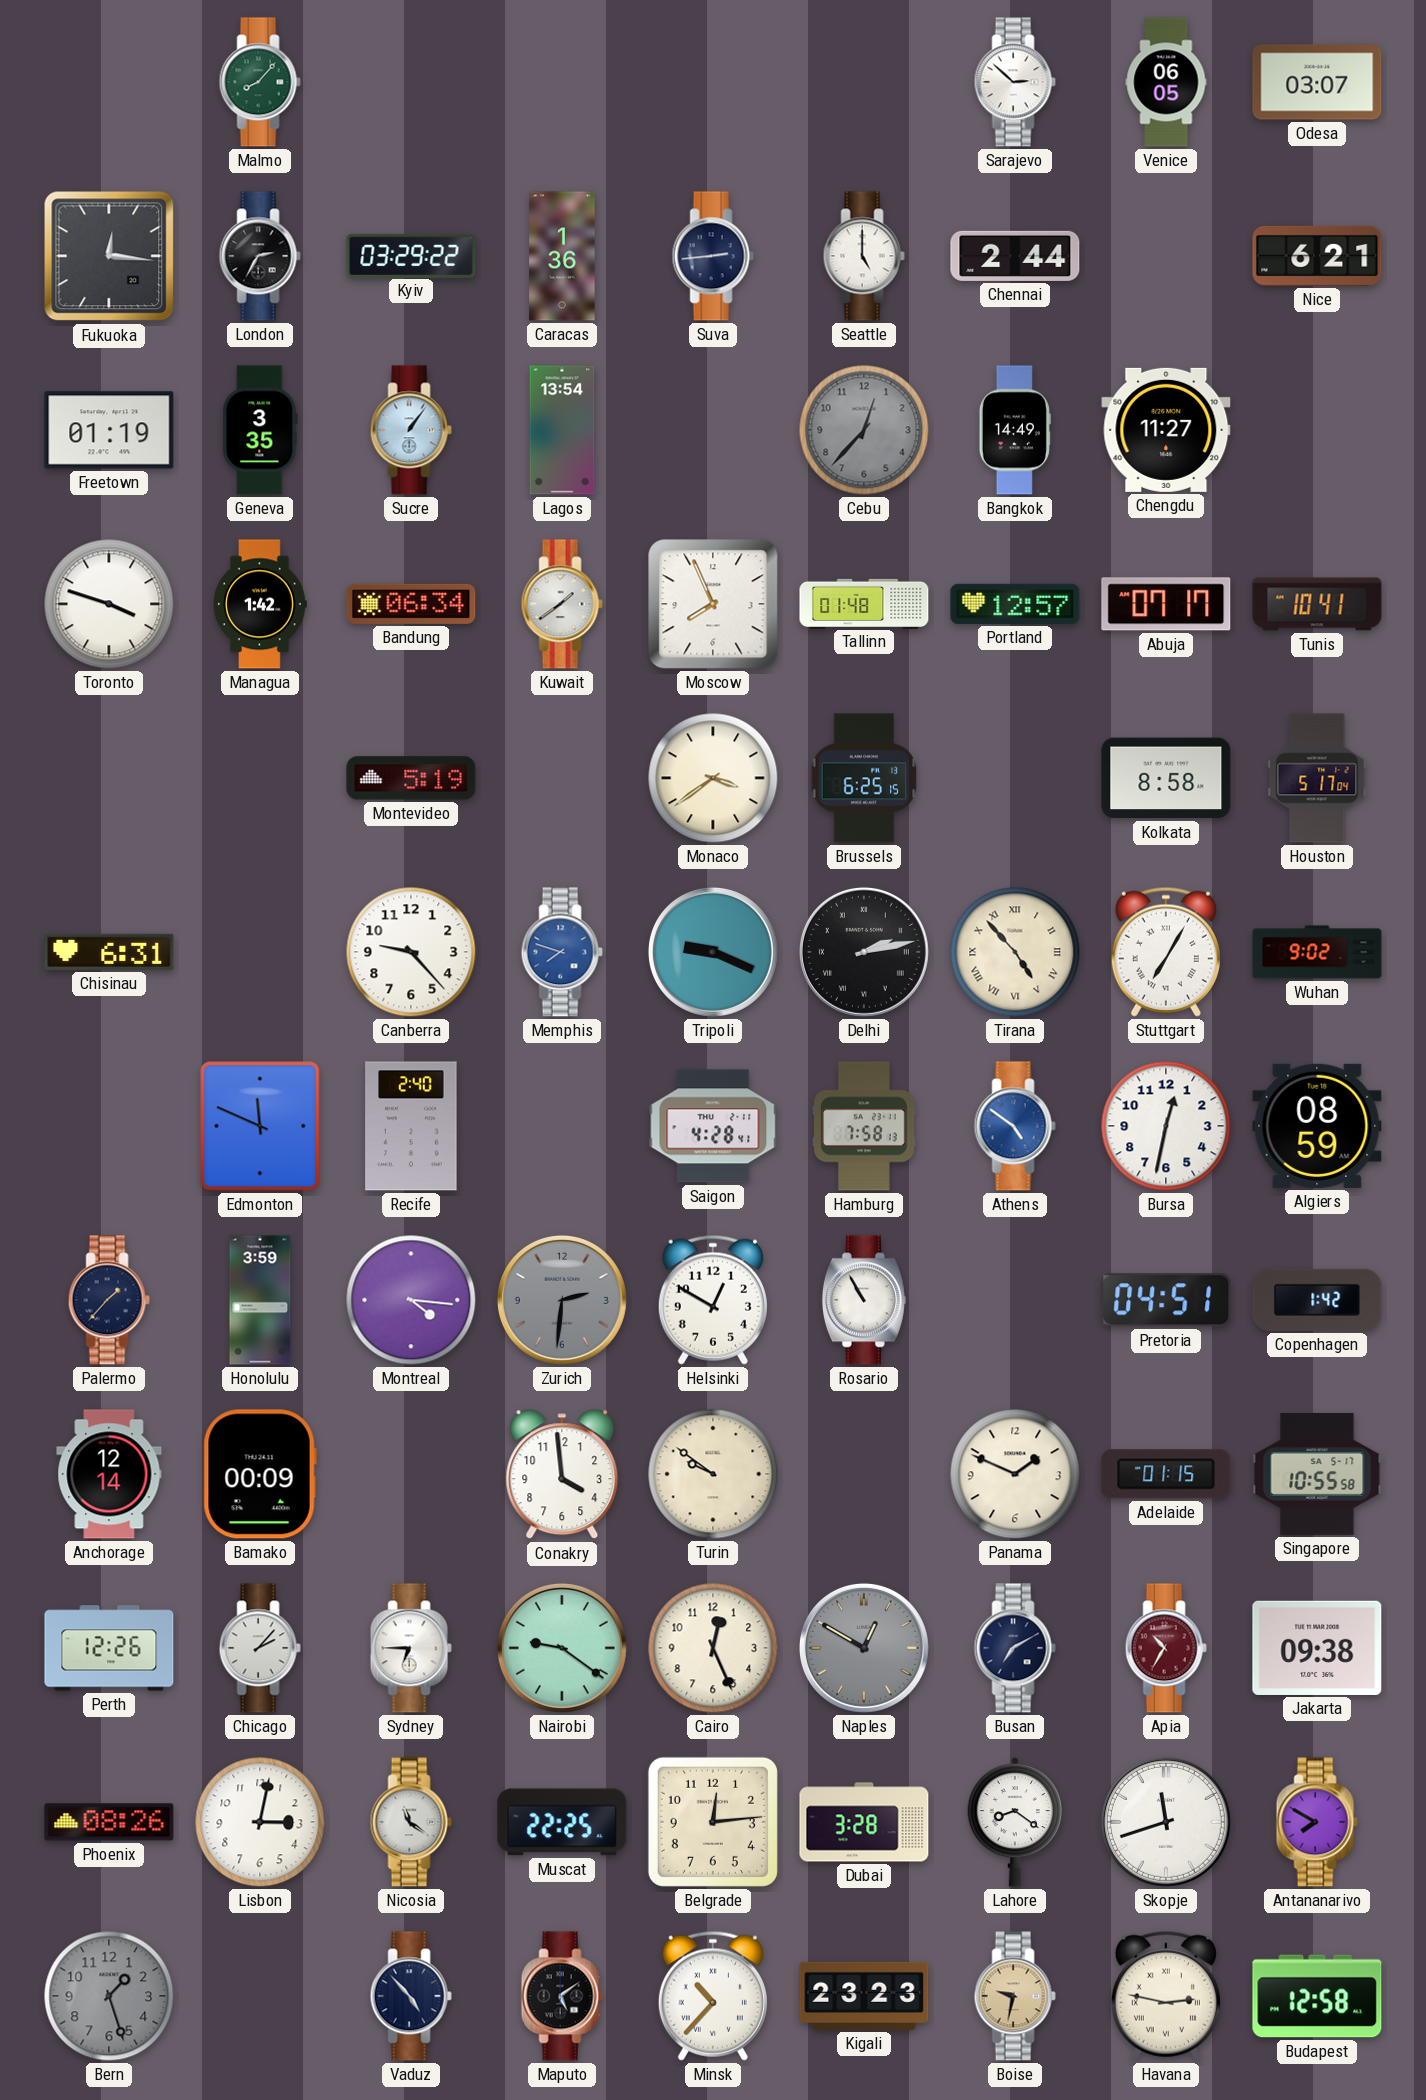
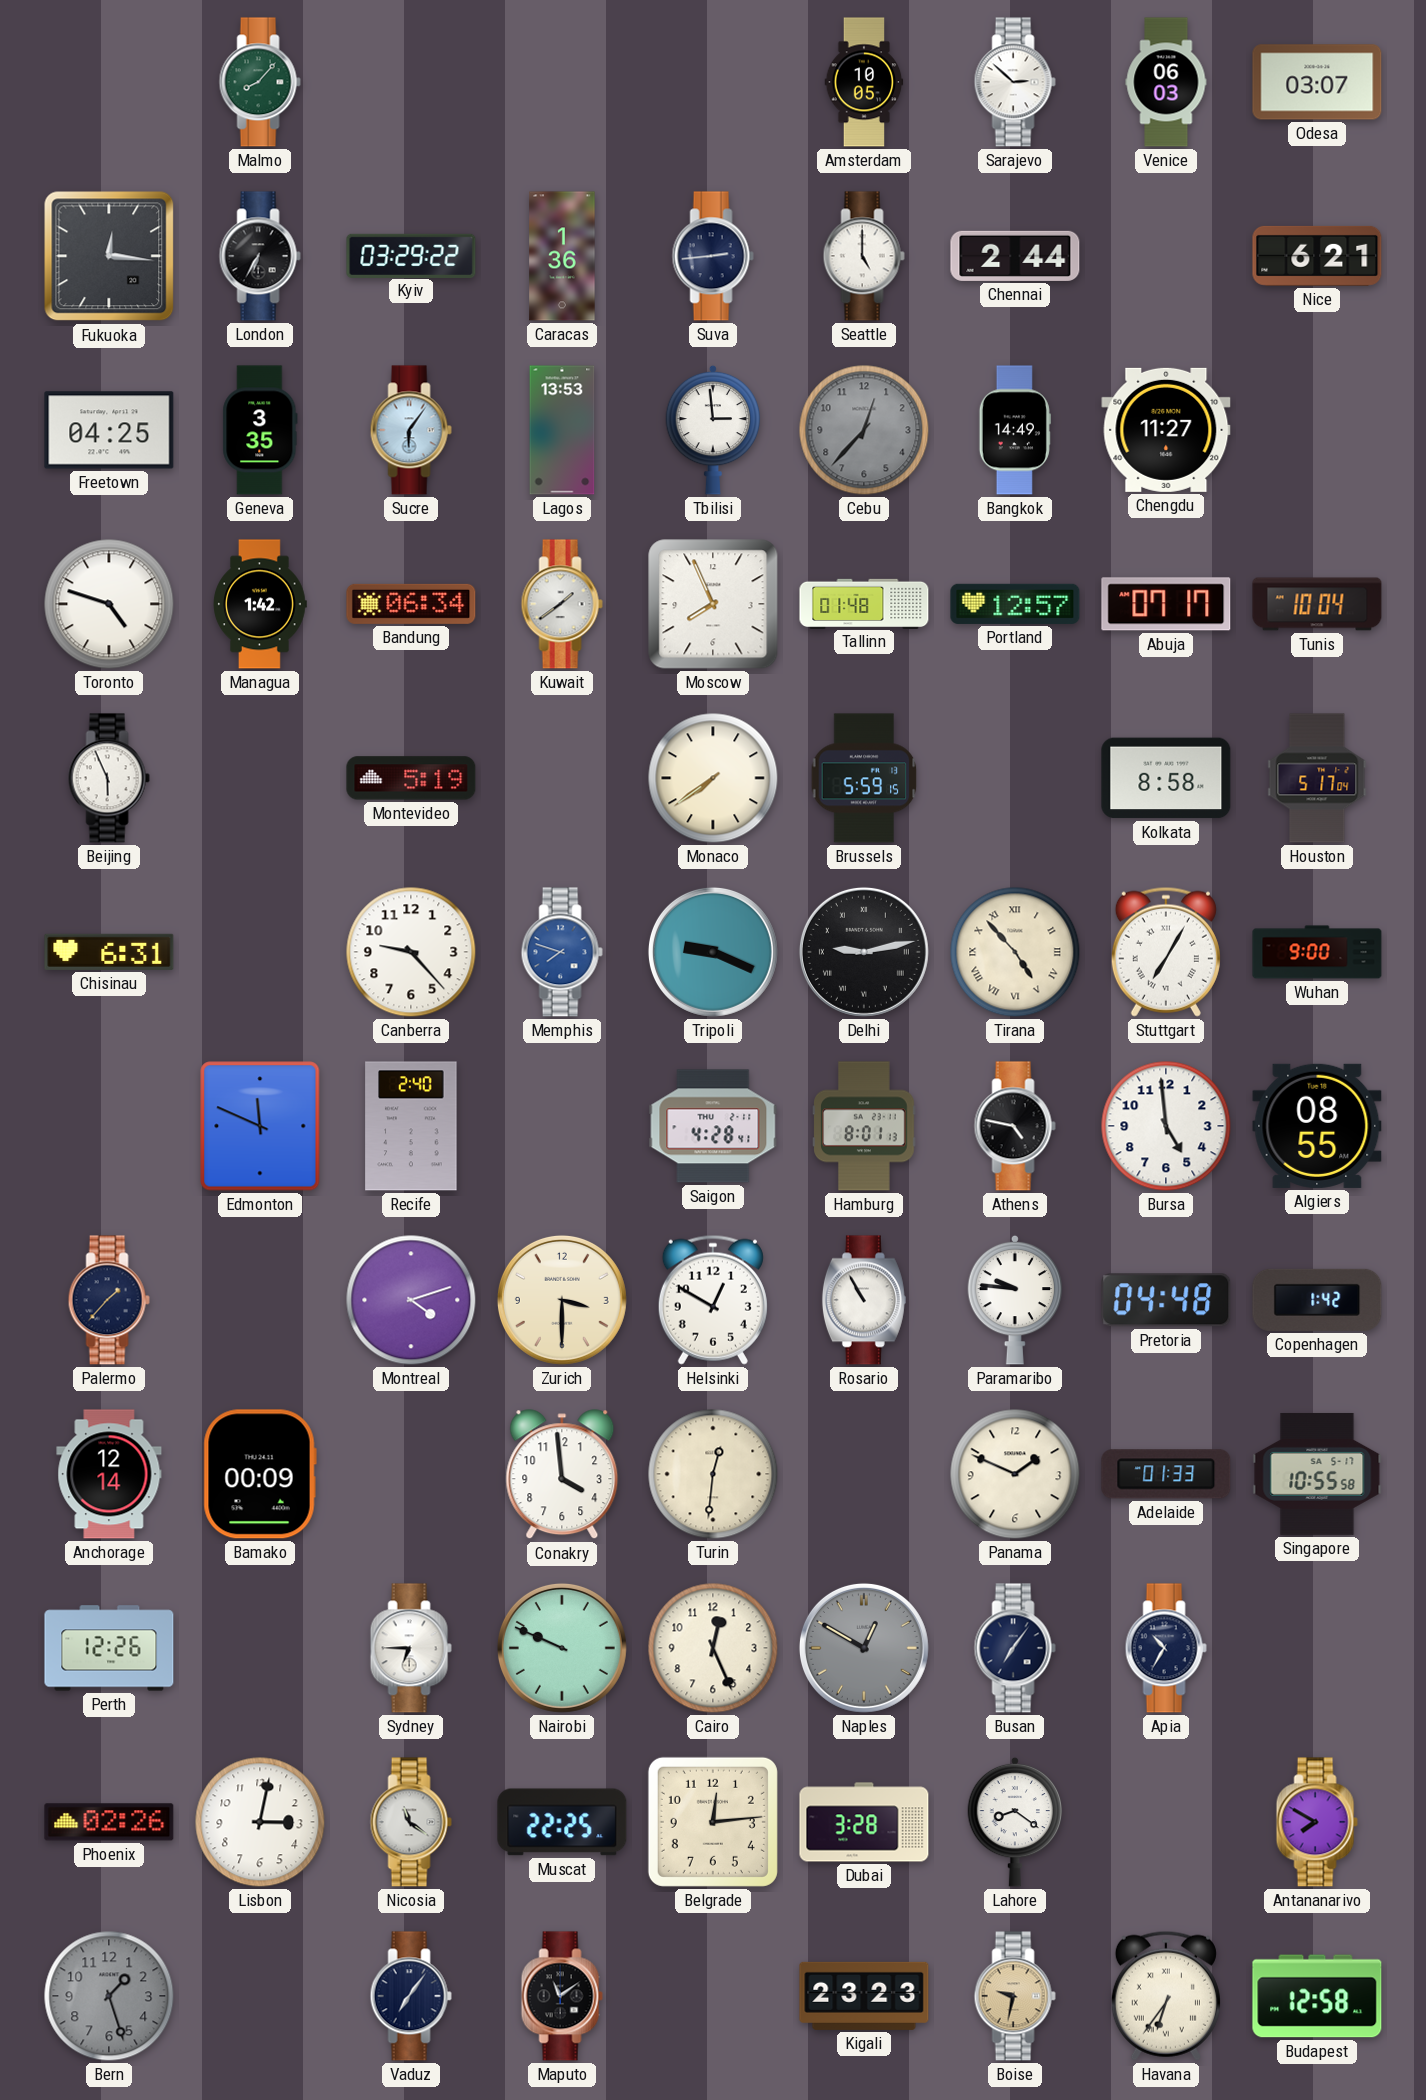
Amsterdam: none -> 10:05 (864, 82)
Venice: 06:05 -> 06:03 (1166, 82)
London: 2:35 -> 6:35 (260, 256)
Freetown: 01:19 -> 04:25 (109, 430)
Sucre: 1:06 -> 6:06 (411, 430)
Lagos: 13:54 -> 13:53 (562, 430)
Tbilisi: none -> 2:59 (713, 430)
Toronto: 3:48 -> 4:48 (109, 604)
Tunis: 10:41 -> 10:04 (1317, 604)
Beijing: none -> 5:56 (109, 778)
Monaco: 3:39 -> 7:39 (713, 778)
Brussels: 6:25 -> 5:59 (864, 778)
Delhi: 2:13 -> 9:13 (864, 952)
Wuhan: 9:02 -> 9:00 (1317, 952)
Hamburg: 7:58 -> 8:01 (864, 1126)
Athens: 4:51 -> 4:47 (1015, 1126)
Athens dial: blue -> black (1015, 1126)
Bursa: 12:32 -> 4:59 (1166, 1126)
Algiers: 08:59 -> 08:55 (1317, 1126)
Honolulu: 3:59 -> none (260, 1300)
Montreal: 4:16 -> 4:12 (411, 1300)
Zurich: 2:31 -> 3:30 (562, 1300)
Zurich dial: grey -> cream (562, 1300)
Paramaribo: none -> 9:46 (1015, 1300)
Pretoria: 04:51 -> 04:48 (1166, 1300)
Turin: 9:51 -> 12:31 (713, 1474)
Adelaide: 01:15 -> 01:33 (1166, 1474)
Chicago: 2:07 -> none (260, 1648)
Nairobi: 9:21 -> 9:49 (562, 1648)
Busan: 7:10 -> 7:06 (1015, 1648)
Apia dial: burgundy -> navy (1166, 1648)
Jakarta: 09:38 -> none (1317, 1648)
Phoenix: 08:26 -> 02:26 (109, 1822)
Skopje: 11:42 -> none (1166, 1822)
Vaduz: 4:53 -> 7:06 (411, 1996)
Maputo: 5:09 -> 11:09 (562, 1996)
Minsk: 10:37 -> none (713, 1996)
Havana: 2:47 -> 6:36 (1166, 1996)
